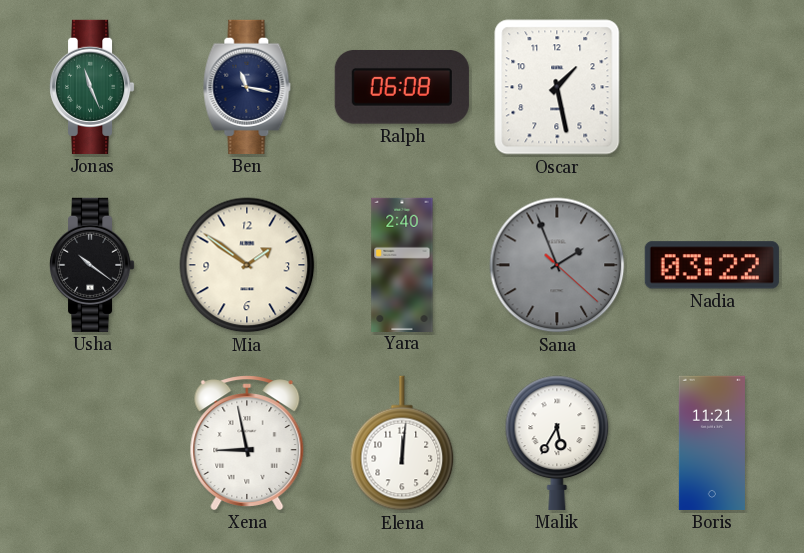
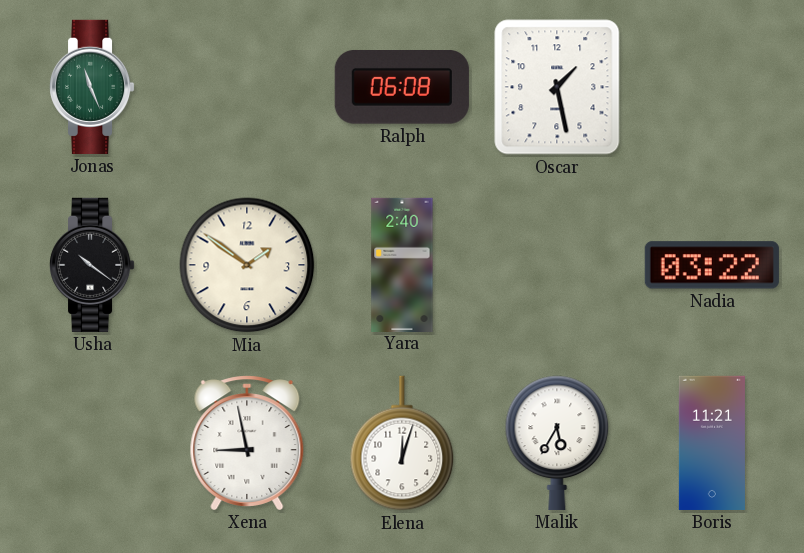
Ben: 11:17 -> none (247, 87)
Sana: 1:56 -> none (557, 265)
Elena: 12:01 -> 12:03 (402, 443)
